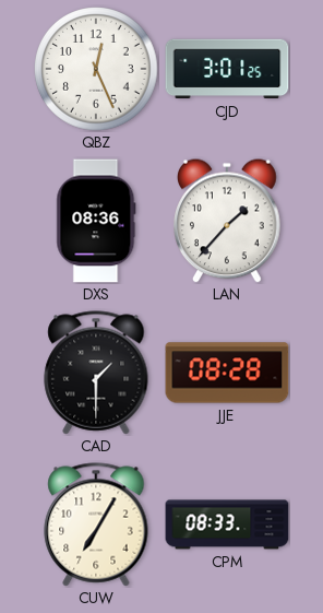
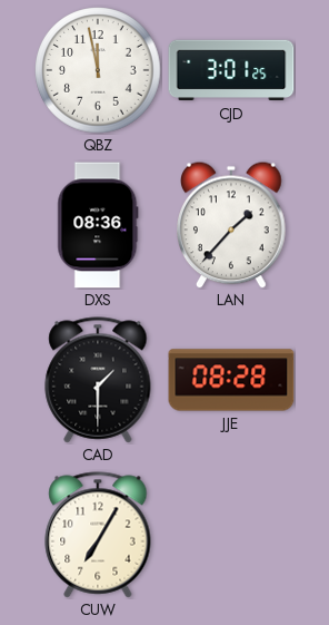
QBZ: 12:26 -> 11:58 (98, 70)
CPM: 08:33 -> none (227, 524)
